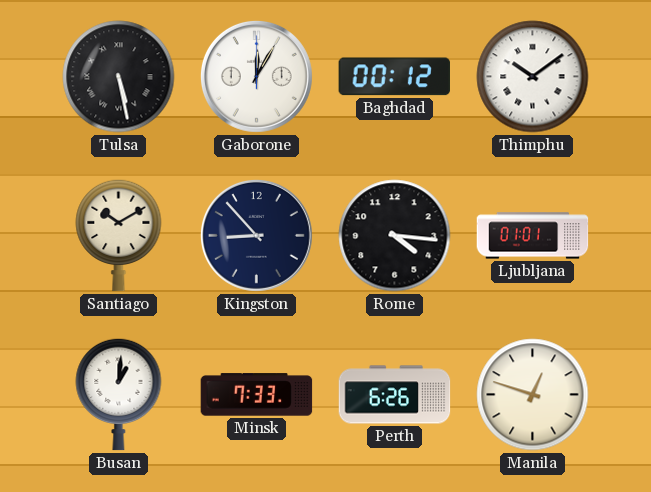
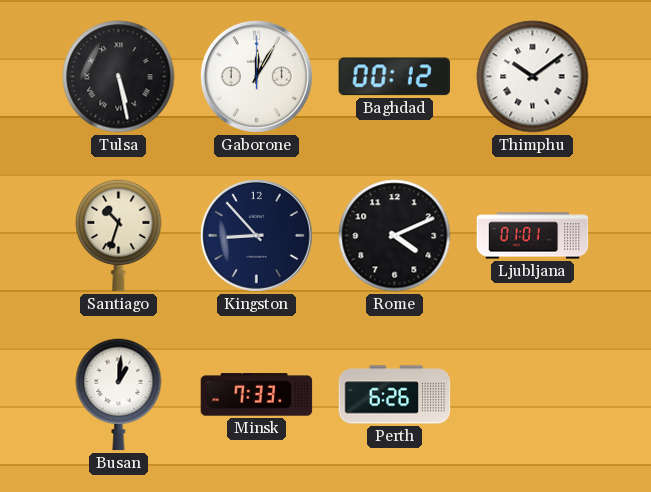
Santiago: 10:10 -> 10:33 (119, 235)
Rome: 4:16 -> 4:11 (395, 236)
Manila: 12:48 -> none (533, 395)
